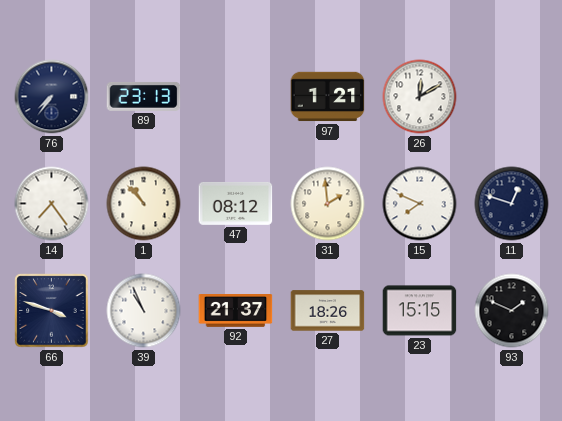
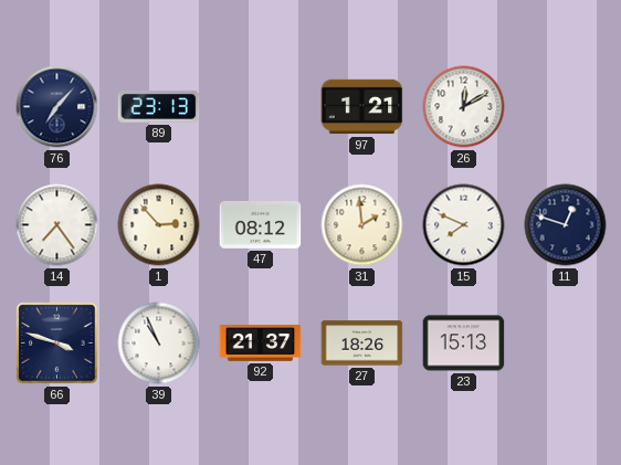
76: 7:36 -> 7:07 (57, 107)
1: 10:53 -> 2:53 (159, 225)
23: 15:15 -> 15:13 (464, 344)
93: 1:49 -> none (512, 311)
